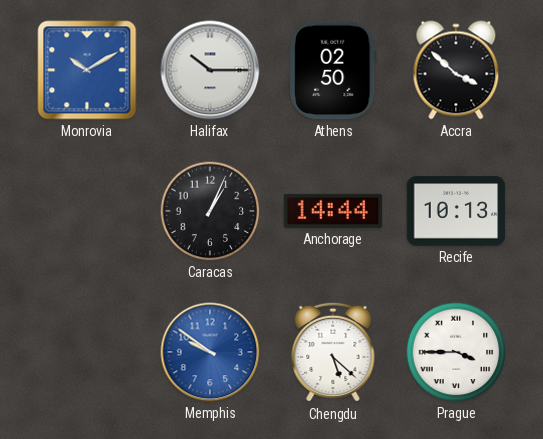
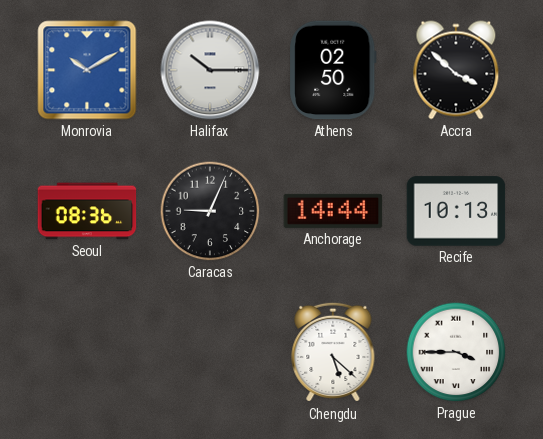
Seoul: none -> 08:36 (87, 211)
Caracas: 1:04 -> 9:04 (210, 211)
Memphis: 9:51 -> none (210, 352)
